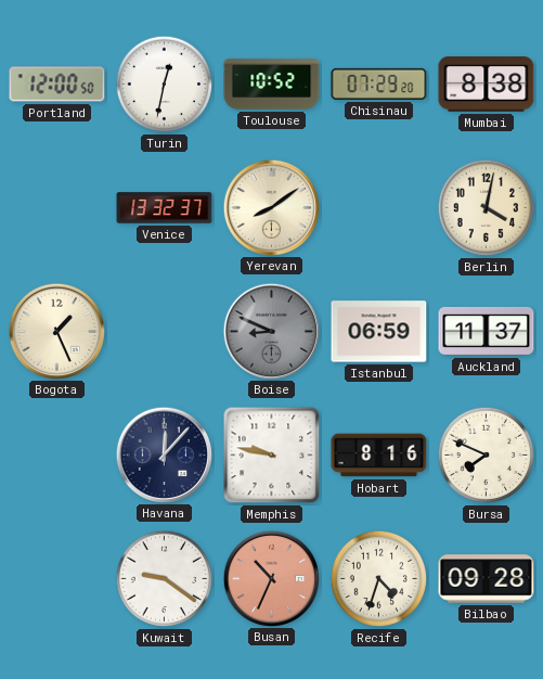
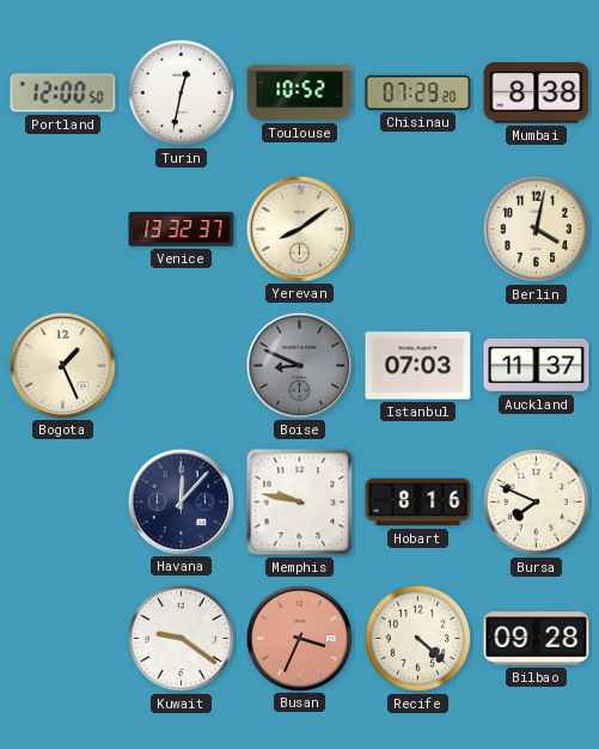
Istanbul: 06:59 -> 07:03 (418, 366)
Busan: 10:34 -> 3:34 (299, 638)
Recife: 4:33 -> 4:22 (418, 639)
